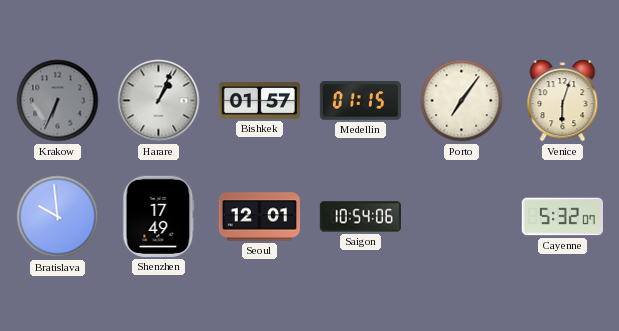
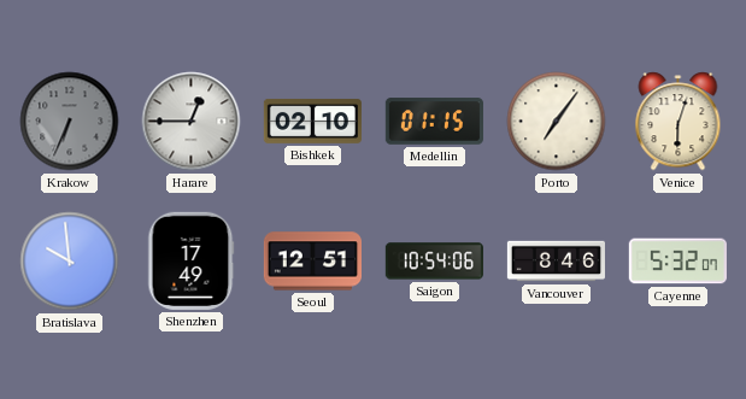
Harare: 1:04 -> 12:45 (192, 122)
Bishkek: 01:57 -> 02:10 (312, 122)
Seoul: 12:01 -> 12:51 (312, 262)
Vancouver: none -> 8:46 (556, 262)
